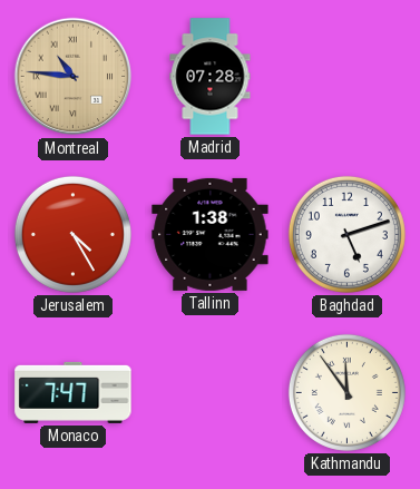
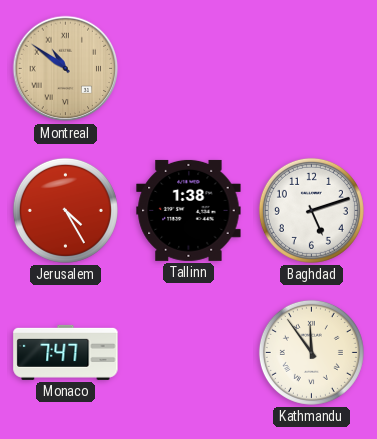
Montreal: 10:46 -> 10:51 (66, 69)
Madrid: 07:28 -> none (211, 77)
